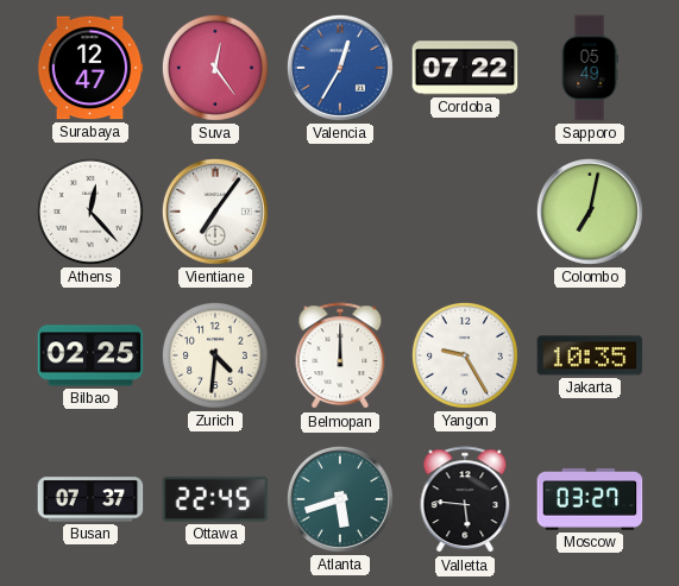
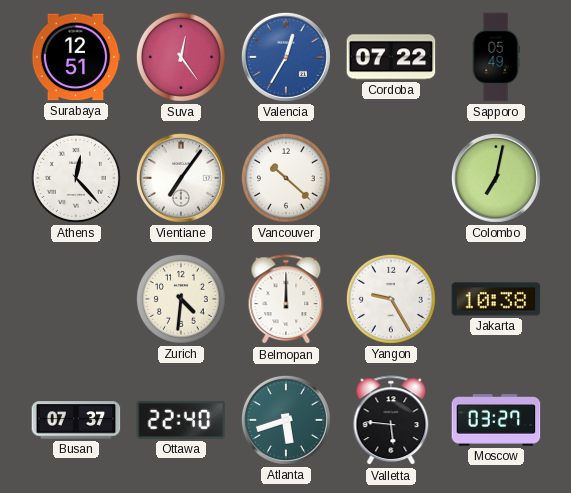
Surabaya: 12:47 -> 12:51 (76, 57)
Vancouver: none -> 10:22 (286, 178)
Bilbao: 02:25 -> none (90, 355)
Jakarta: 10:35 -> 10:38 (496, 299)
Ottawa: 22:45 -> 22:40 (181, 420)
